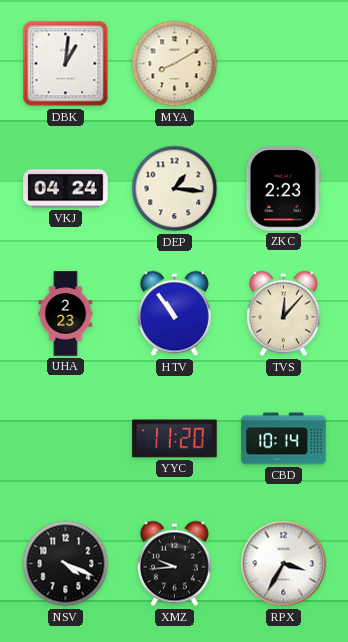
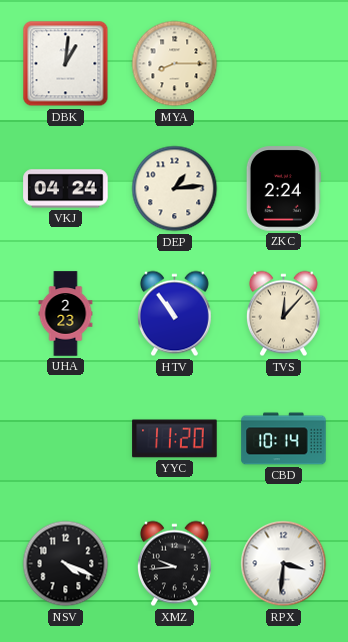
MYA: 8:10 -> 8:15 (175, 64)
DEP: 1:16 -> 1:14 (175, 189)
ZKC: 2:23 -> 2:24 (283, 189)
RPX: 3:35 -> 3:31 (284, 564)
